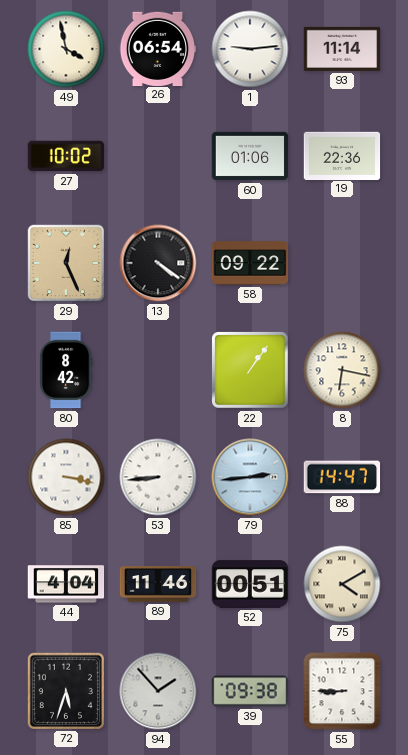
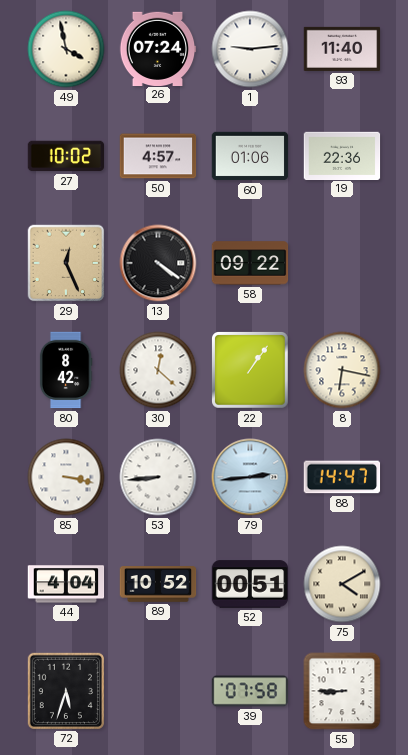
26: 06:54 -> 07:24 (158, 48)
93: 11:14 -> 11:40 (342, 49)
50: none -> 4:57 (158, 156)
30: none -> 12:22 (158, 370)
89: 11:46 -> 10:52 (158, 584)
94: 1:53 -> none (158, 691)
39: 09:38 -> 07:58 (250, 691)
